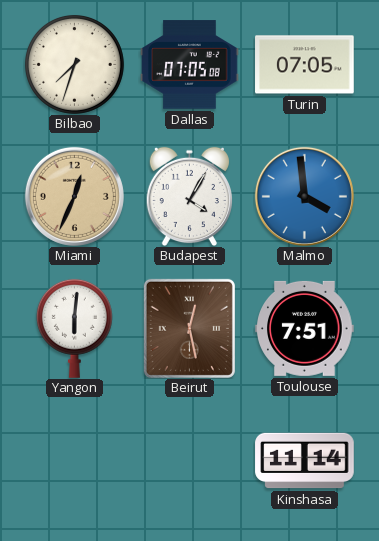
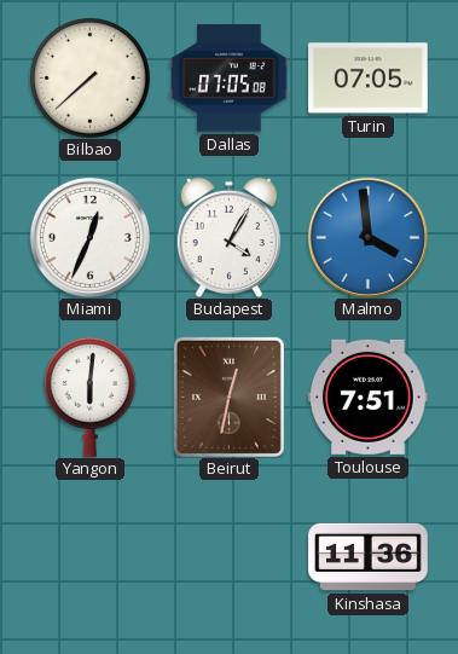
Bilbao: 7:33 -> 7:38 (89, 77)
Miami dial: champagne -> white (89, 237)
Beirut: 12:28 -> 12:32 (228, 397)
Kinshasa: 11:14 -> 11:36 (369, 557)
